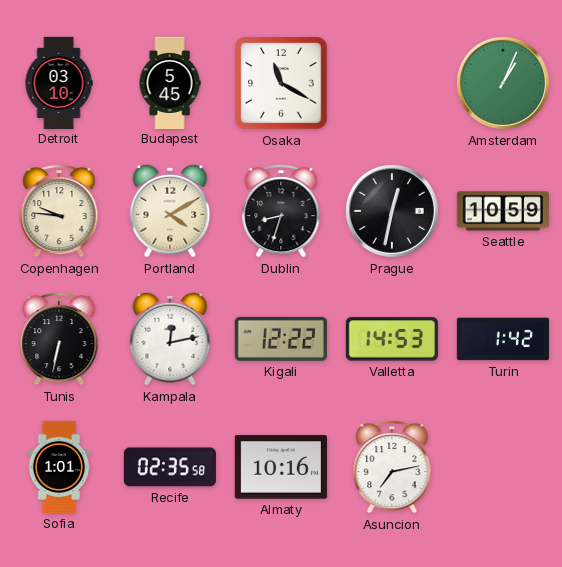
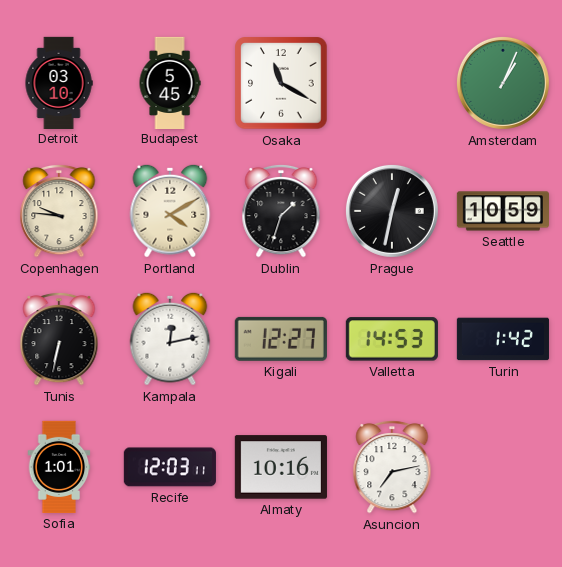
Dublin: 8:33 -> 1:33 (281, 211)
Kigali: 12:22 -> 12:27 (281, 339)
Recife: 02:35 -> 12:03 (170, 467)
